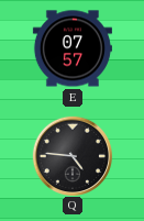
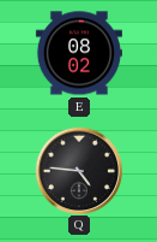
E: 07:57 -> 08:02 (79, 53)
